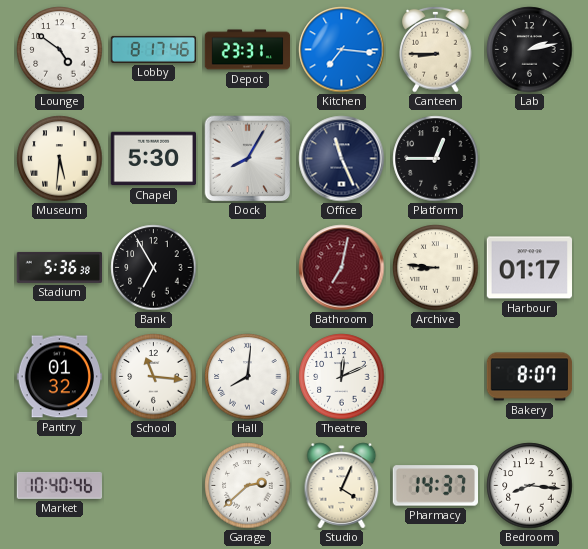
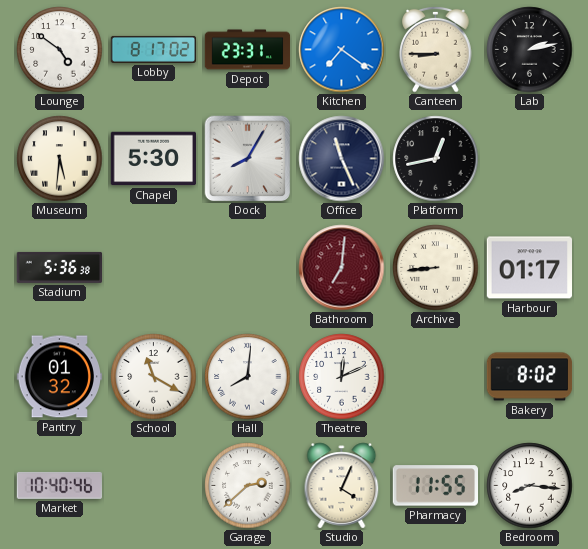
Lobby: 8:17:46 -> 8:17:02 (154, 49)
Kitchen: 7:16 -> 7:21 (342, 50)
Platform: 12:45 -> 12:43 (436, 159)
Bank: 6:55 -> none (154, 268)
Bathroom: 7:02 -> 7:01 (342, 268)
Archive: 8:46 -> 8:44 (436, 268)
School: 11:16 -> 11:20 (154, 377)
Bakery: 8:07 -> 8:02 (530, 377)
Pharmacy: 14:37 -> 11:55 (435, 486)
